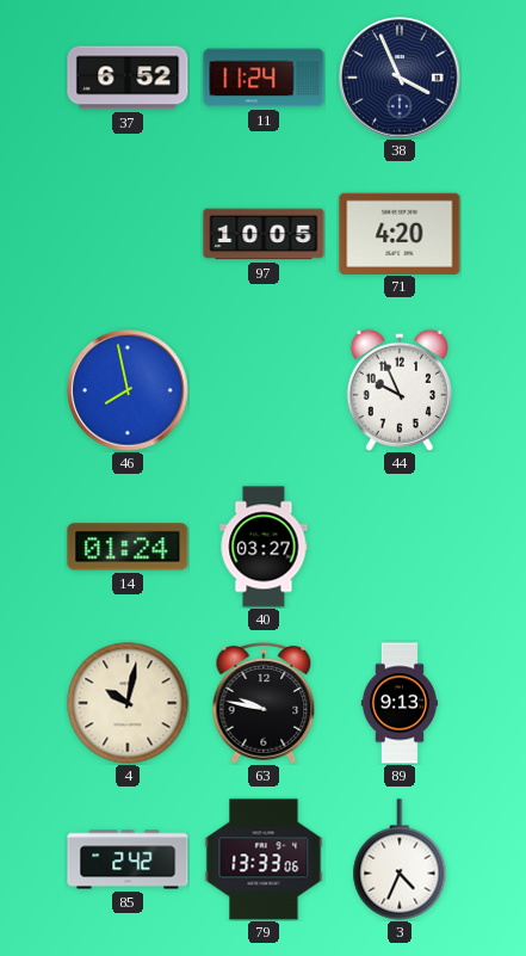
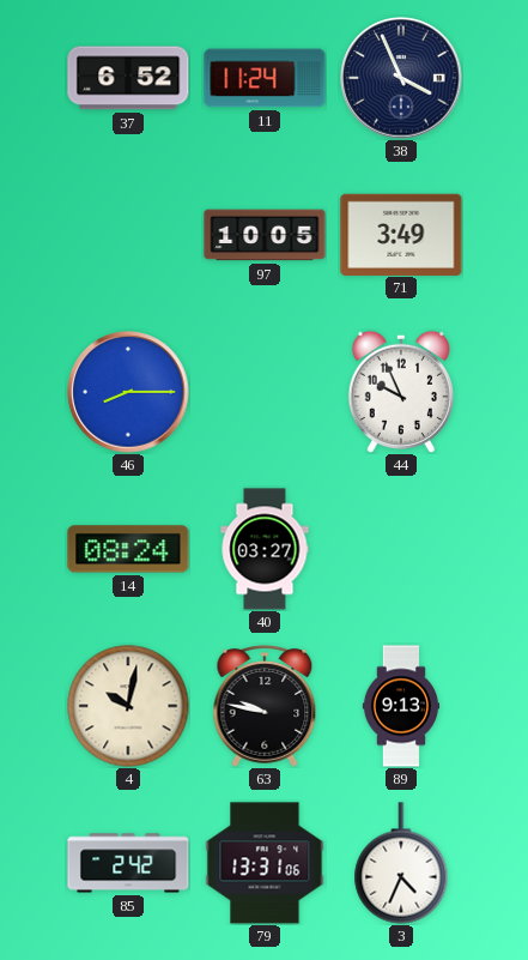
71: 4:20 -> 3:49 (401, 234)
46: 7:58 -> 8:15 (128, 392)
14: 01:24 -> 08:24 (128, 549)
79: 13:33 -> 13:31 (265, 863)
